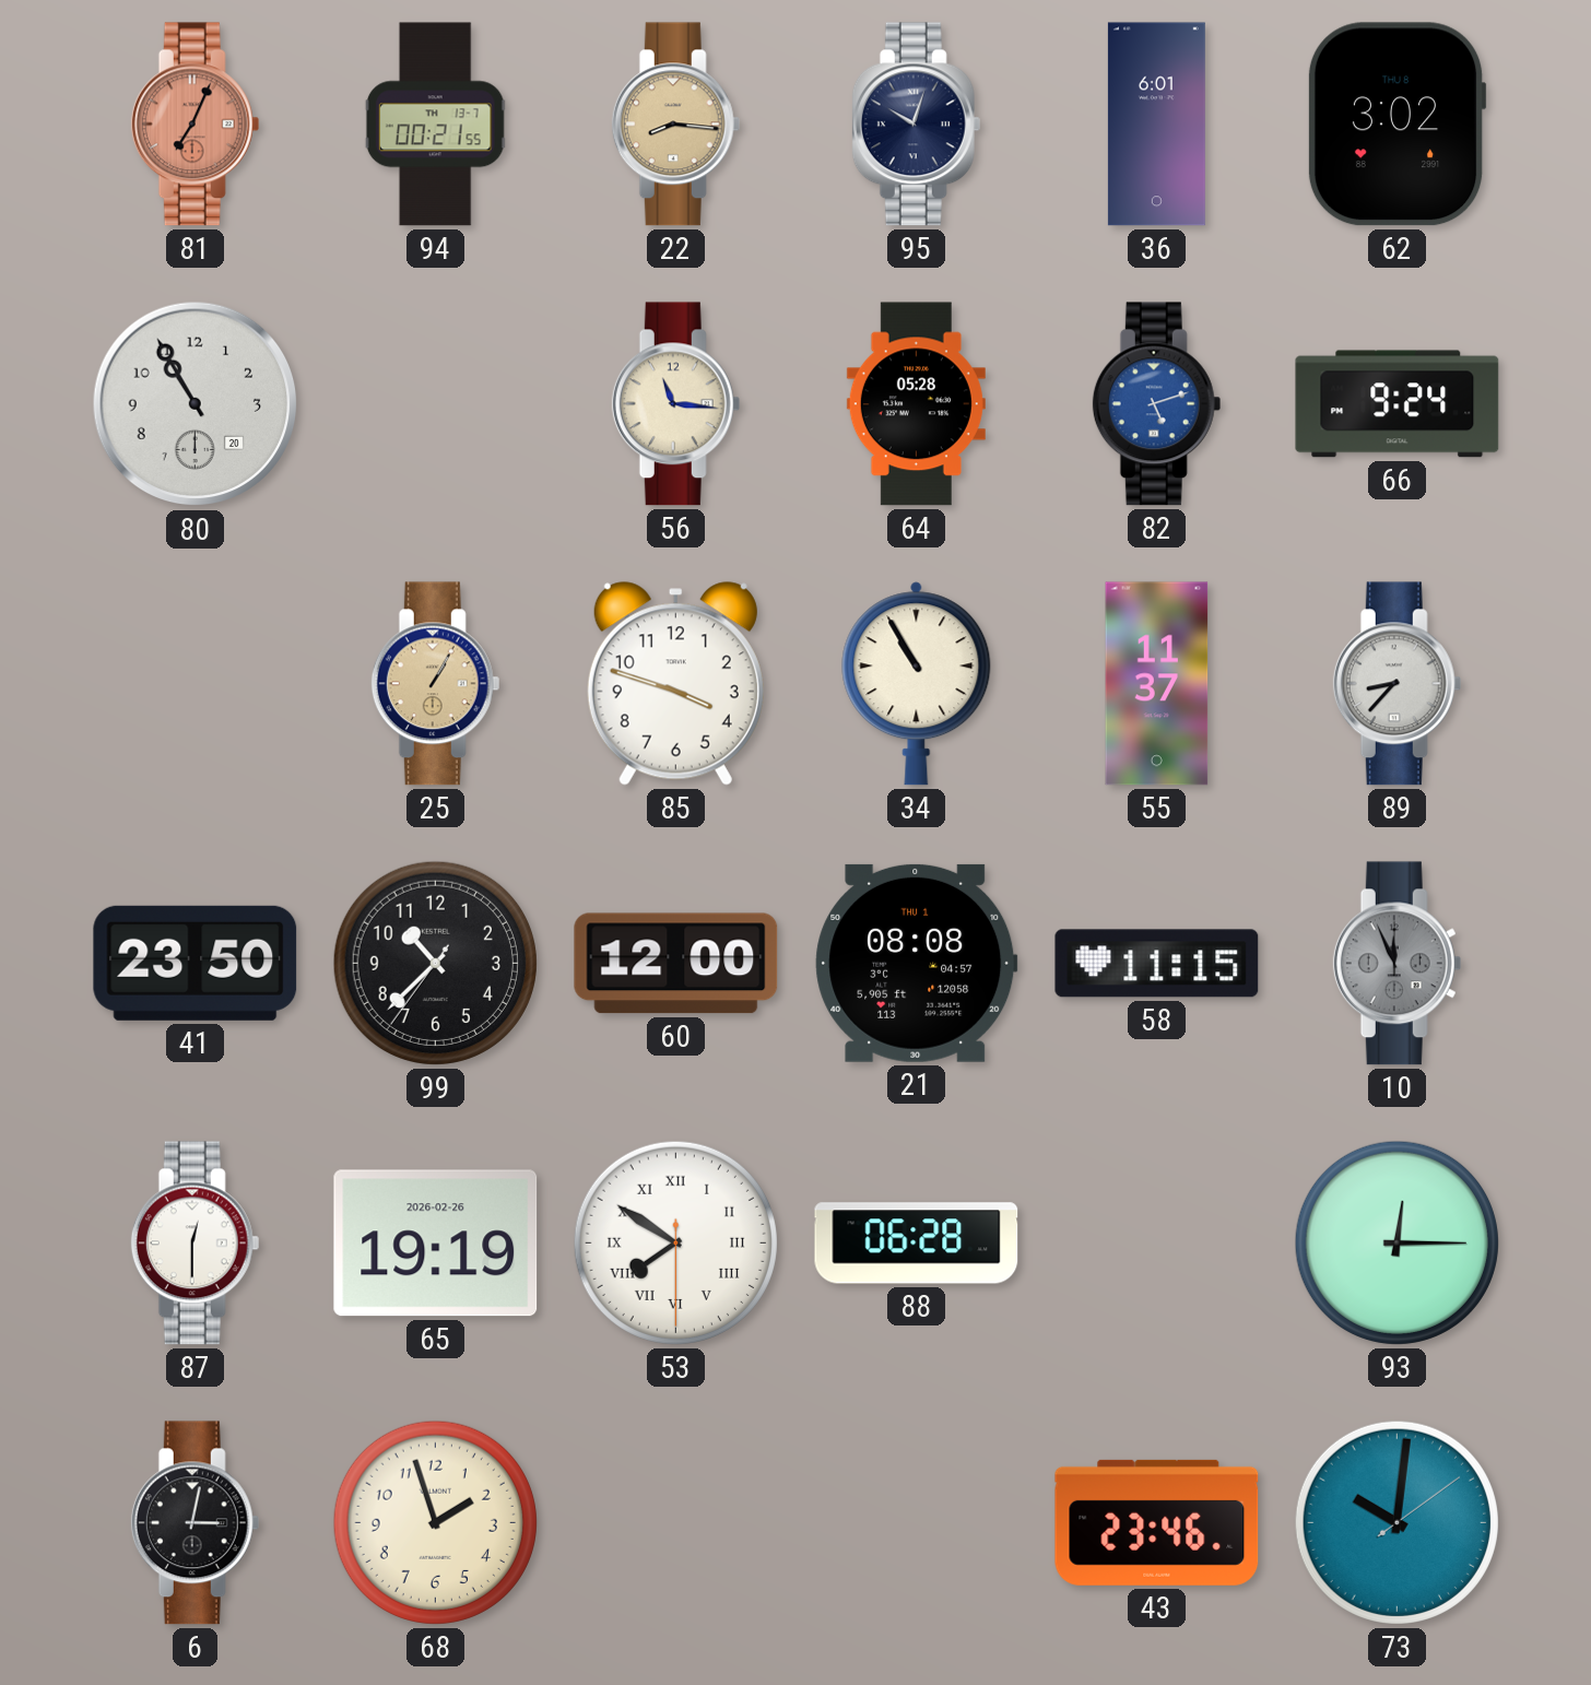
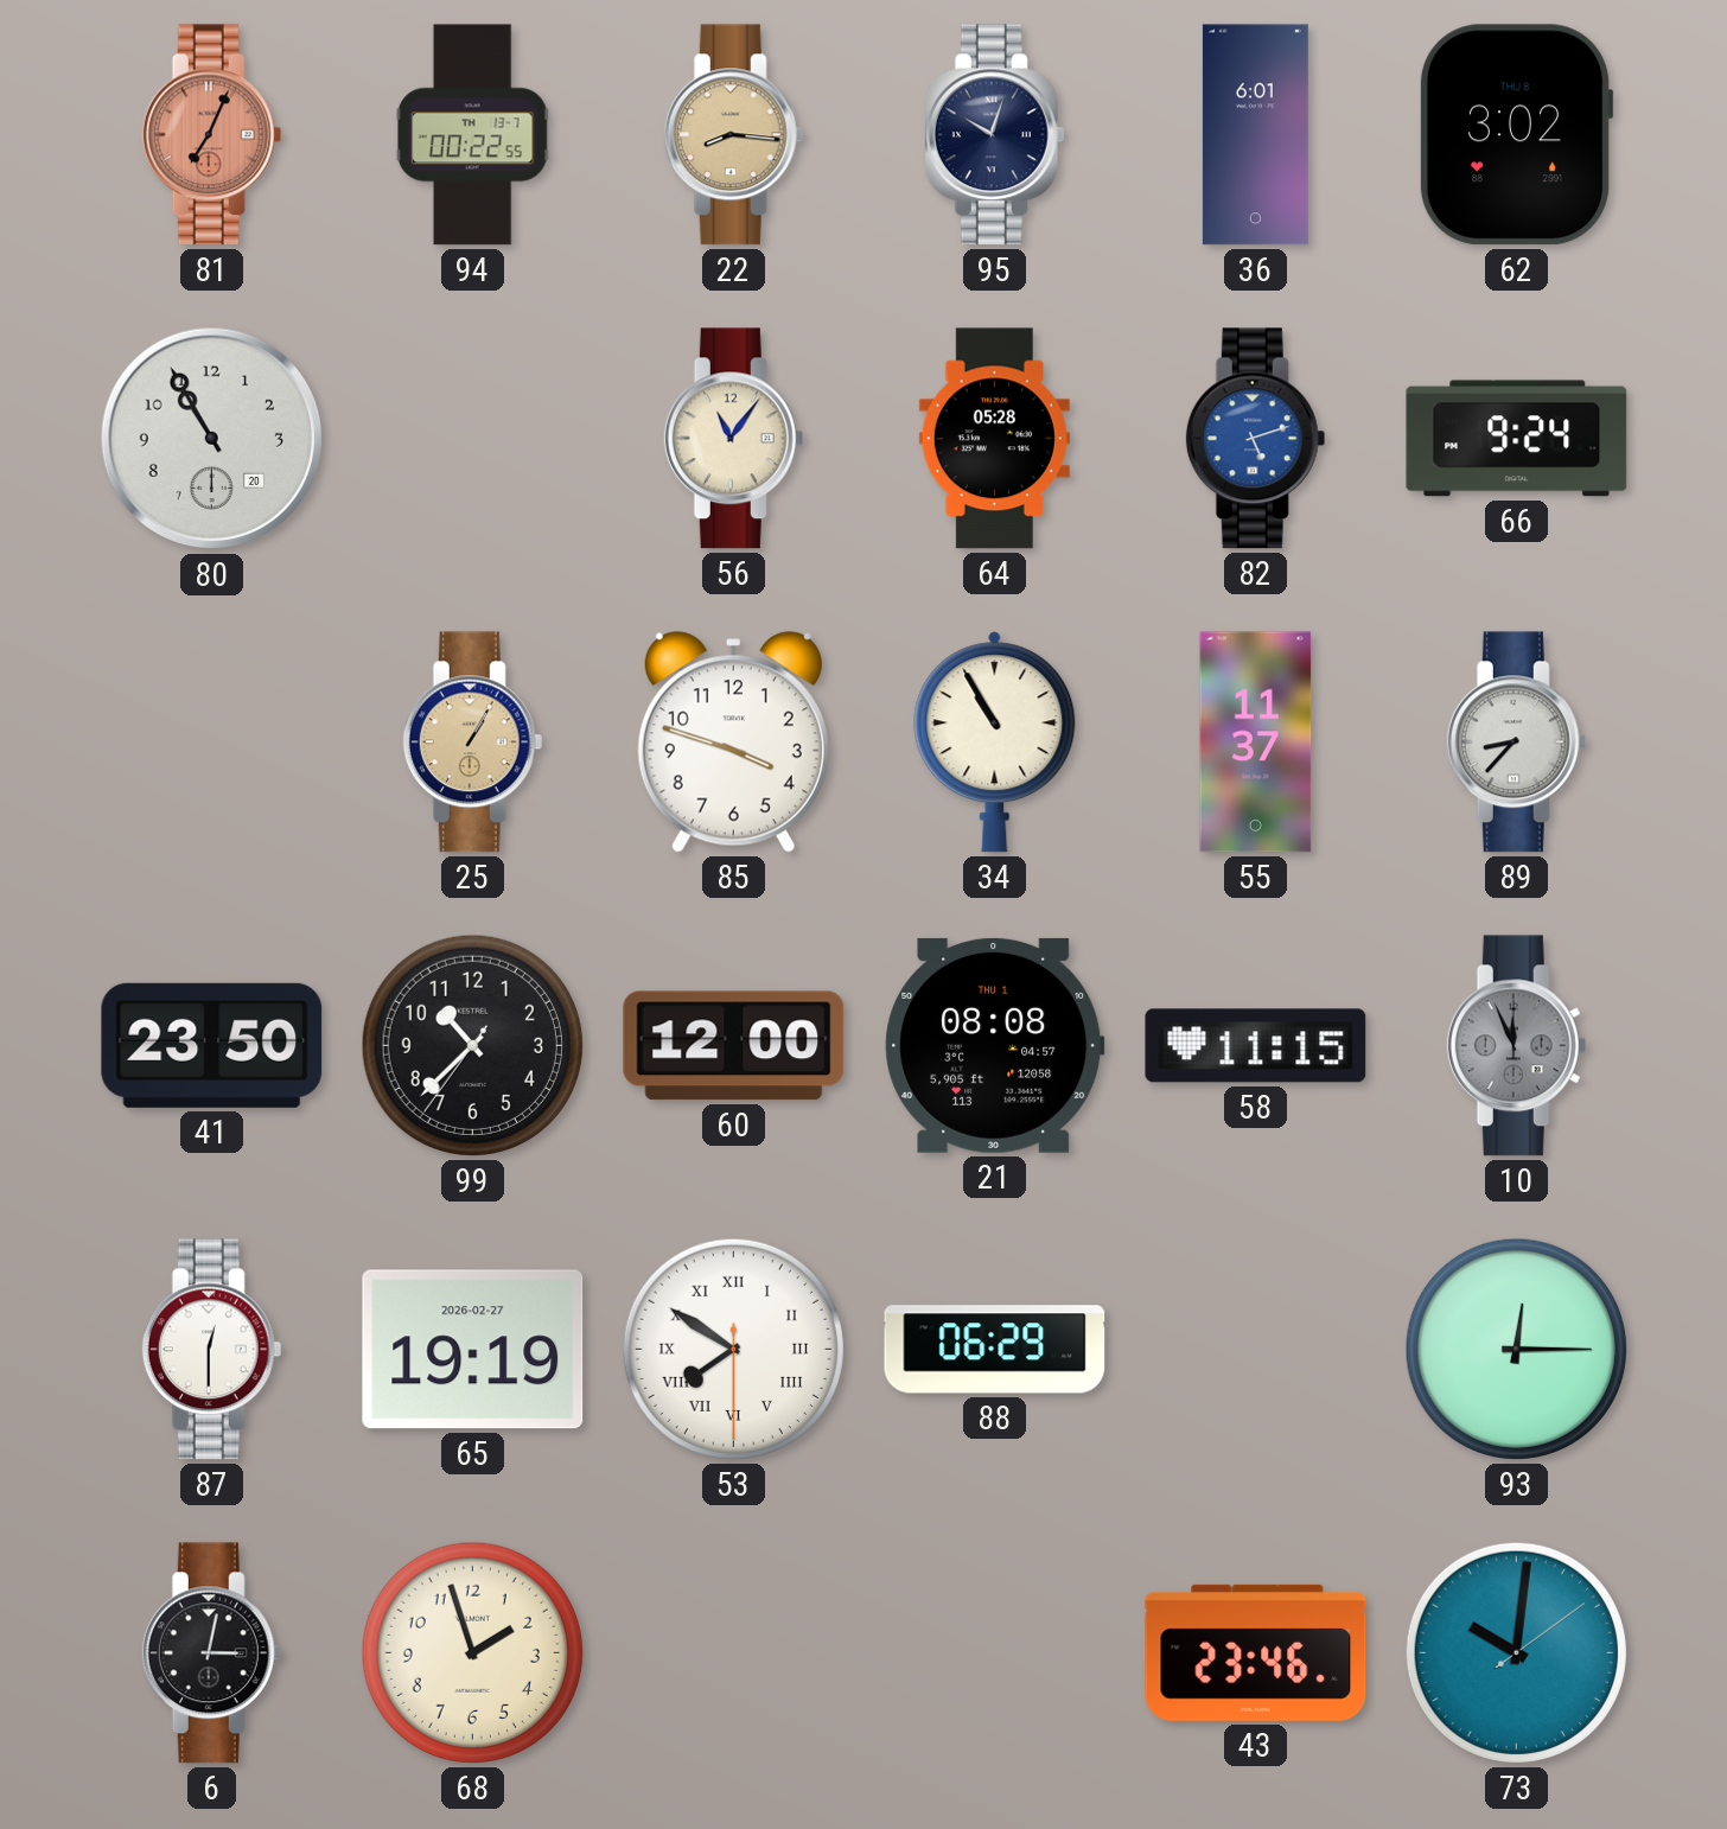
94: 00:21 -> 00:22 (472, 135)
56: 11:16 -> 11:06 (734, 439)
65 date: 2026-02-26 -> 2026-02-27 (473, 1350)
88: 06:28 -> 06:29 (995, 1350)
